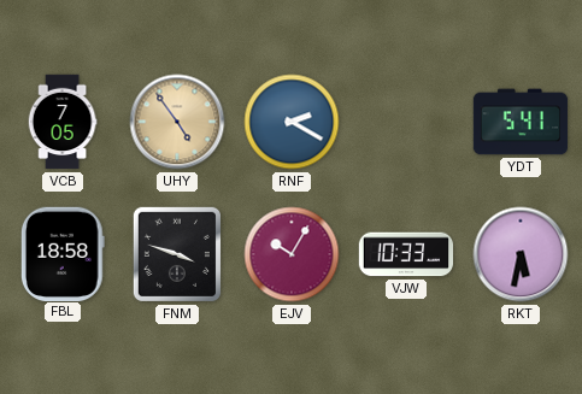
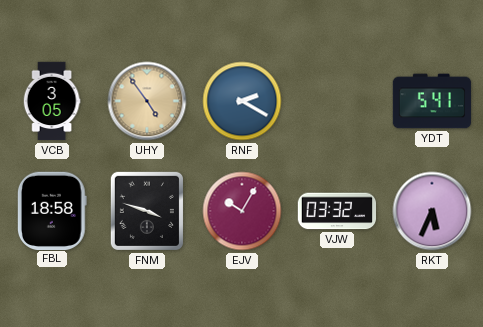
VCB: 7:05 -> 3:05 (52, 101)
VJW: 10:33 -> 03:32 (337, 211)
RKT: 5:32 -> 5:34 (432, 211)
